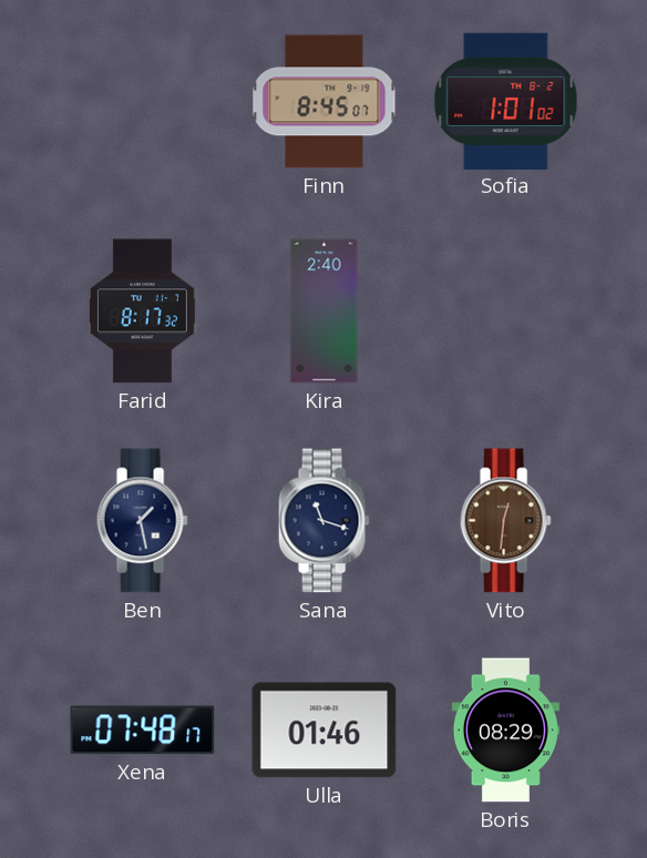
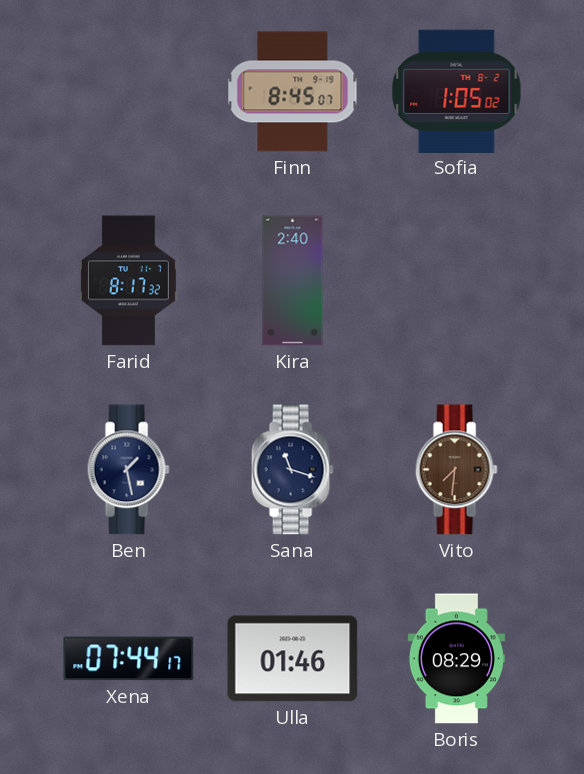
Sofia: 1:01 -> 1:05 (457, 91)
Vito: 12:31 -> 7:31 (456, 470)
Xena: 07:48 -> 07:44 (129, 659)
